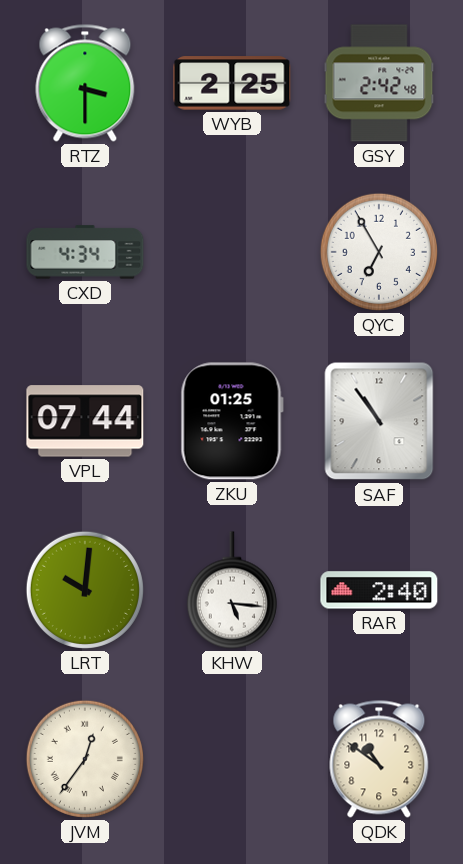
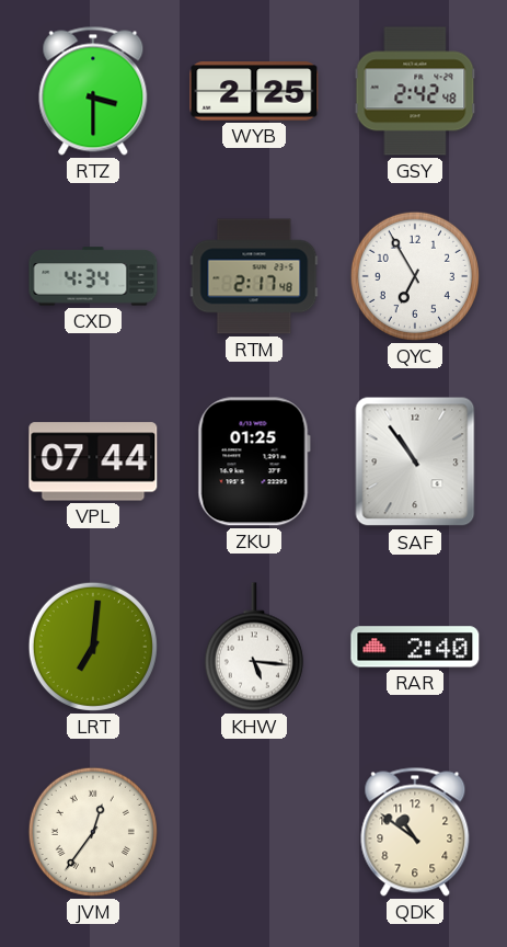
RTM: none -> 2:17 (254, 276)
LRT: 10:01 -> 7:01 (93, 647)
